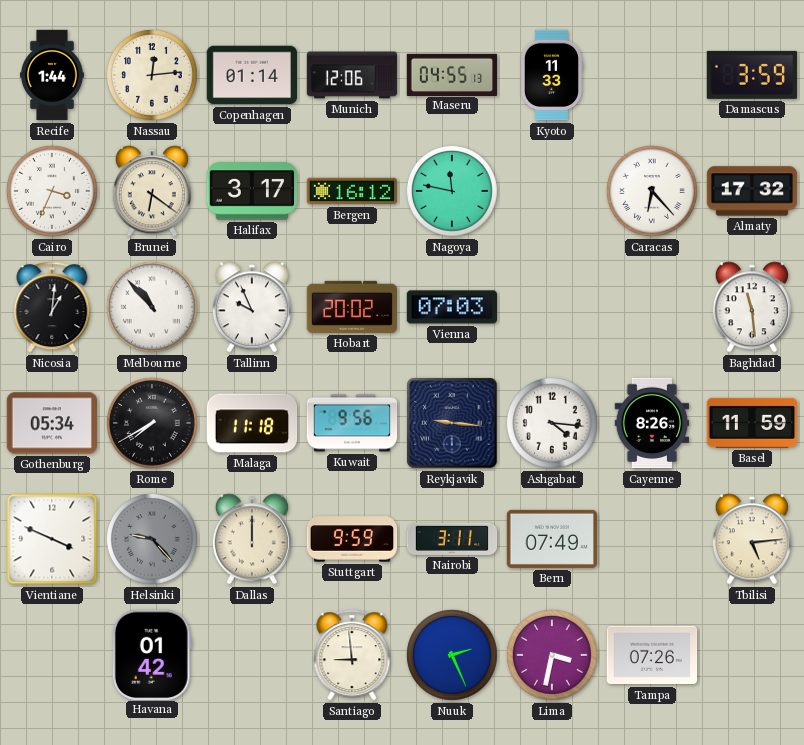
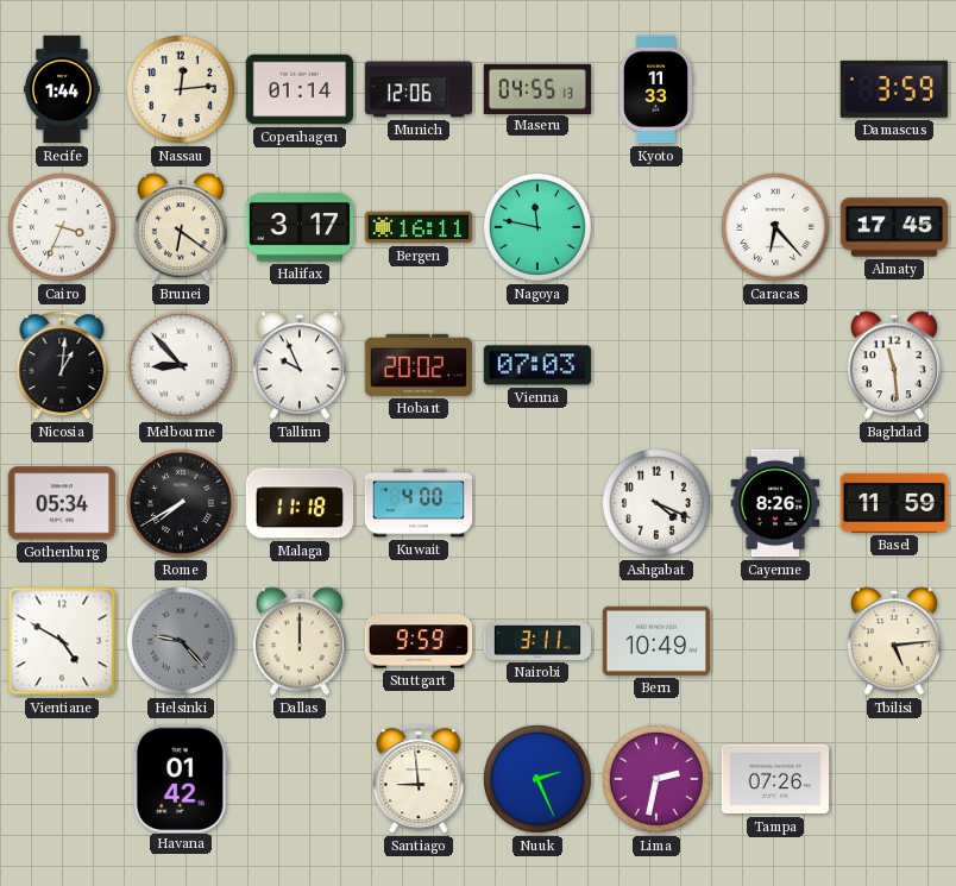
Bergen: 16:12 -> 16:11 (419, 227)
Almaty: 17:32 -> 17:45 (894, 227)
Melbourne: 10:53 -> 8:53 (181, 365)
Kuwait: 9:56 -> 4:00 (419, 503)
Reykjavik: 9:16 -> none (452, 423)
Ashgabat: 4:16 -> 4:19 (656, 503)
Vientiane: 3:49 -> 4:50 (62, 641)
Bern: 07:49 -> 10:49 (656, 641)
Lima: 3:32 -> 2:32 (656, 779)
